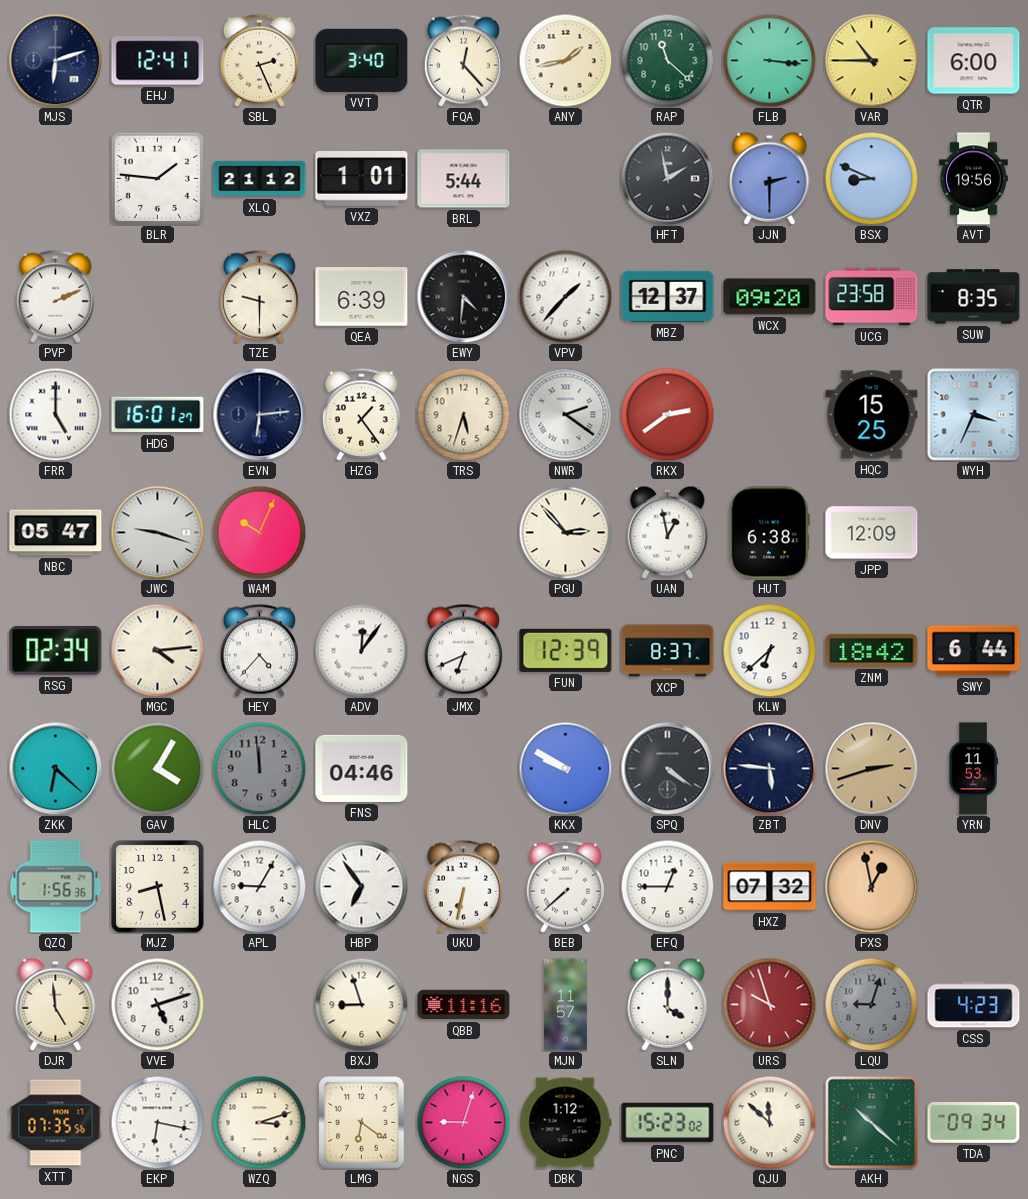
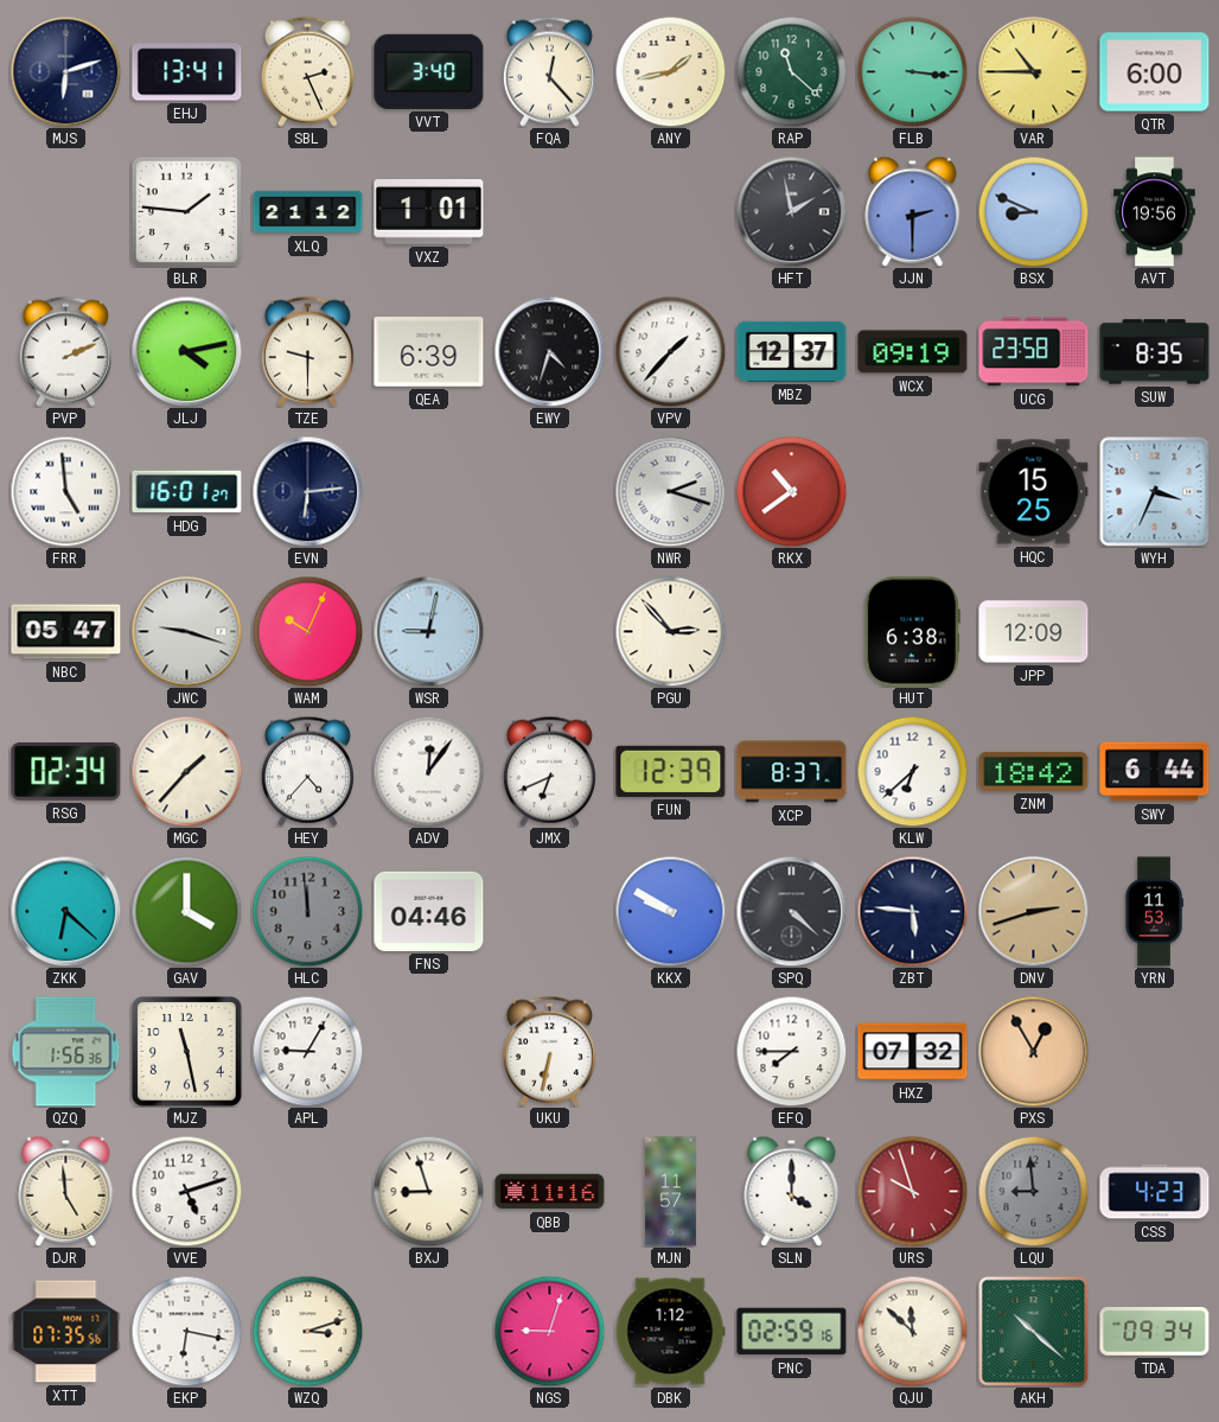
EHJ: 12:41 -> 13:41 (187, 72)
BRL: 5:44 -> none (464, 179)
JLJ: none -> 4:13 (186, 351)
EWY: 4:31 -> 4:33 (549, 351)
WCX: 09:20 -> 09:19 (913, 352)
FRR: 5:00 -> 4:59 (65, 491)
HZG: 1:24 -> none (361, 414)
TRS: 5:33 -> none (463, 414)
NWR: 2:21 -> 2:18 (670, 491)
RKX: 2:39 -> 10:39 (791, 491)
WSR: none -> 9:02 (428, 631)
UAN: 12:58 -> none (668, 532)
MGC: 4:14 -> 1:37 (186, 771)
GAV: 4:05 -> 4:00 (186, 911)
SPQ: 4:21 -> 4:22 (791, 911)
MJZ: 8:28 -> 11:28 (187, 1052)
HBP: 6:54 -> none (361, 886)
BEB: 7:38 -> none (565, 886)
EFQ: 12:45 -> 7:45 (791, 1051)
PXS: 12:58 -> 12:55 (1033, 1051)
LQU: 9:03 -> 8:59 (1033, 1191)
LMG: 6:21 -> none (362, 1123)
PNC: 15:23 -> 02:59 (792, 1332)
